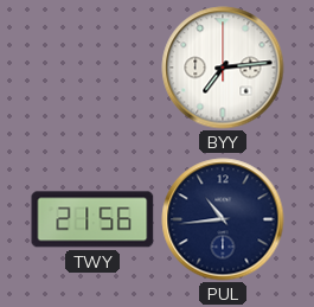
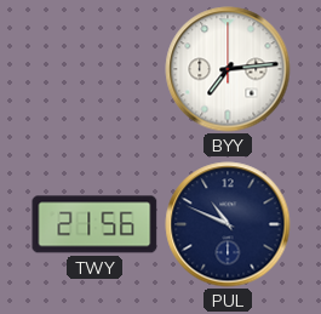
PUL: 10:44 -> 10:49 (228, 224)
